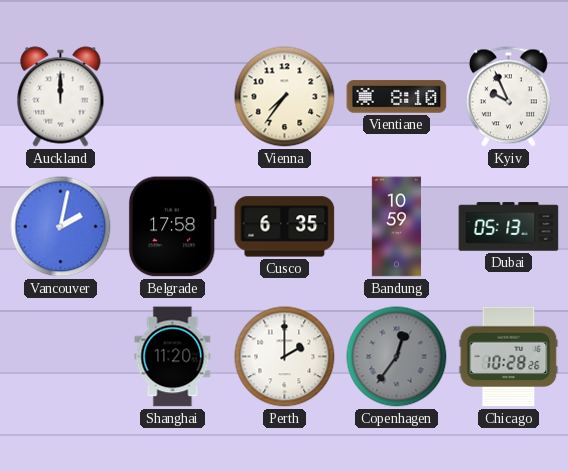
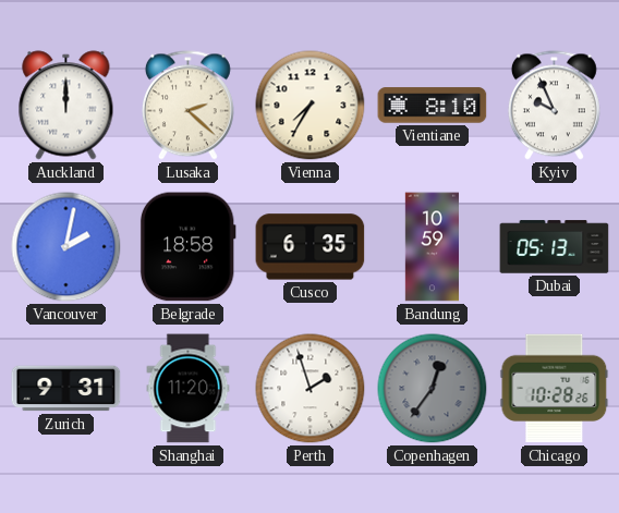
Lusaka: none -> 2:22 (187, 106)
Vienna: 7:36 -> 7:35 (311, 106)
Belgrade: 17:58 -> 18:58 (187, 247)
Zurich: none -> 9:31 (66, 389)
Perth: 2:00 -> 1:57 (311, 389)
